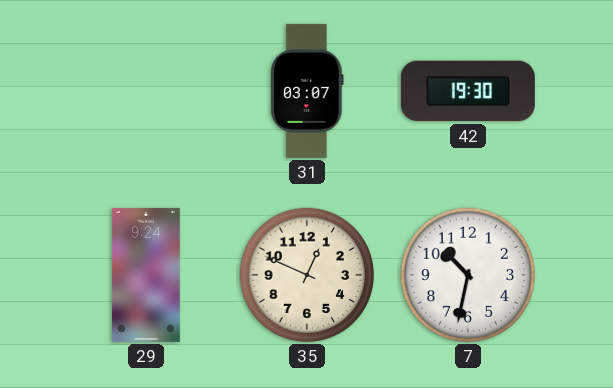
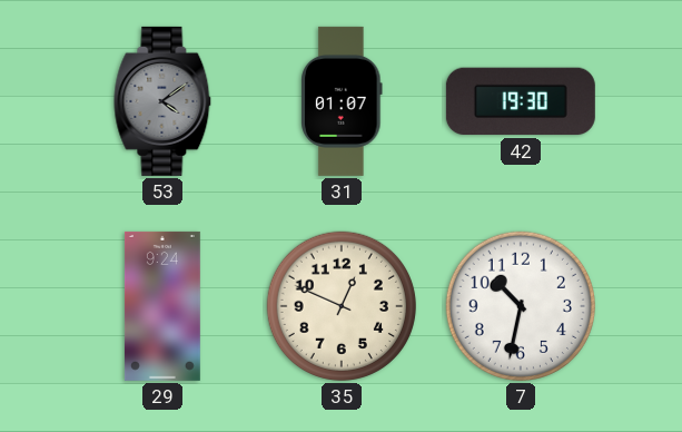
53: none -> 4:09 (162, 101)
31: 03:07 -> 01:07 (342, 101)
